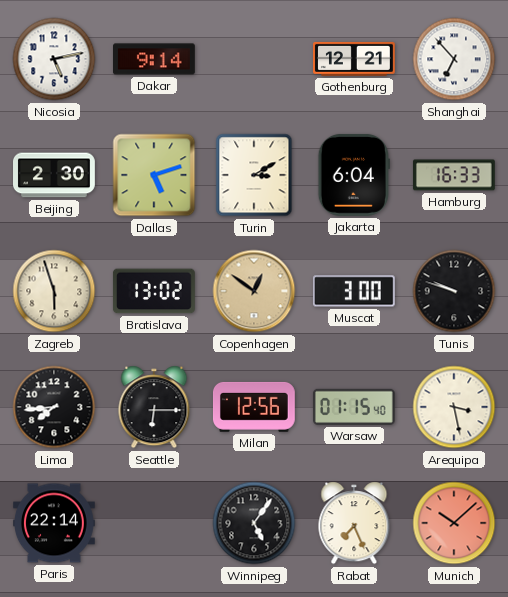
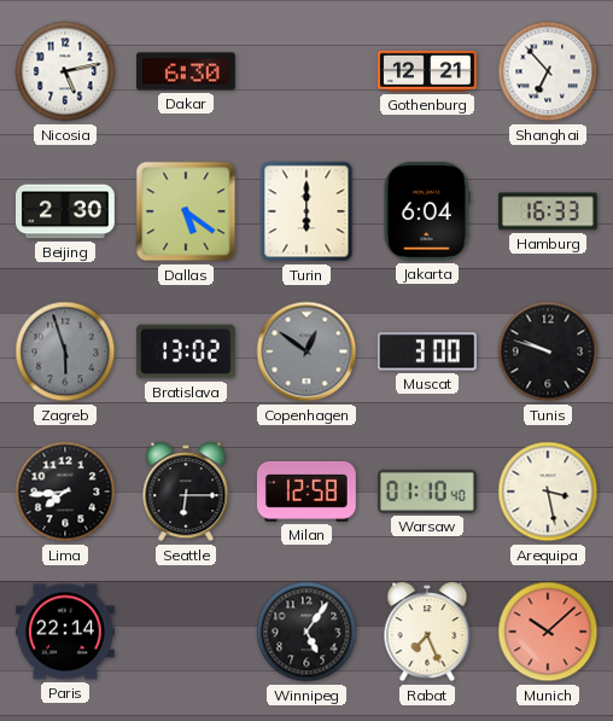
Dakar: 9:14 -> 6:30 (187, 71)
Dallas: 5:12 -> 5:21 (186, 211)
Turin: 3:10 -> 6:00 (306, 211)
Zagreb dial: cream -> grey (65, 351)
Copenhagen dial: champagne -> grey (306, 351)
Milan: 12:56 -> 12:58 (306, 492)
Warsaw: 01:15 -> 01:10 (427, 492)
